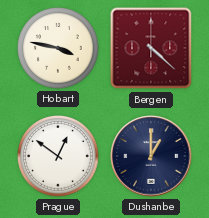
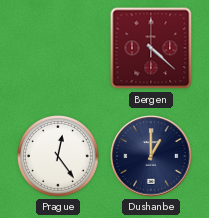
Hobart: 3:47 -> none (59, 49)
Prague: 12:51 -> 12:24 (59, 157)
